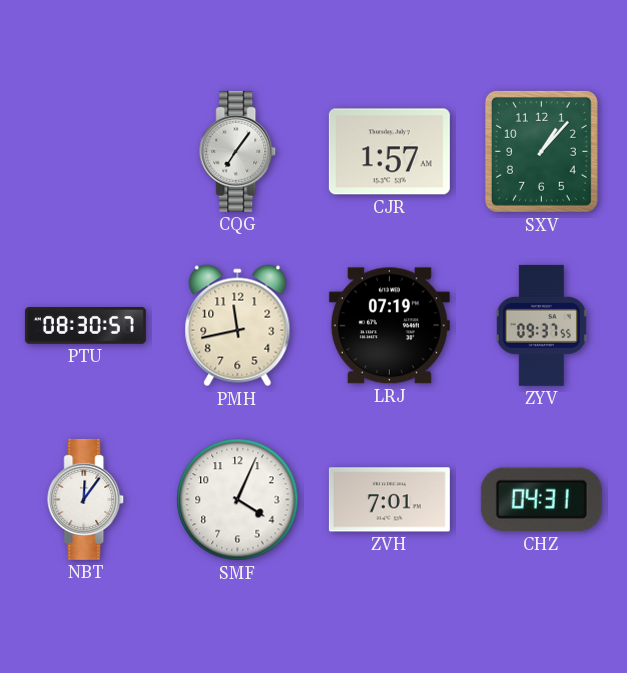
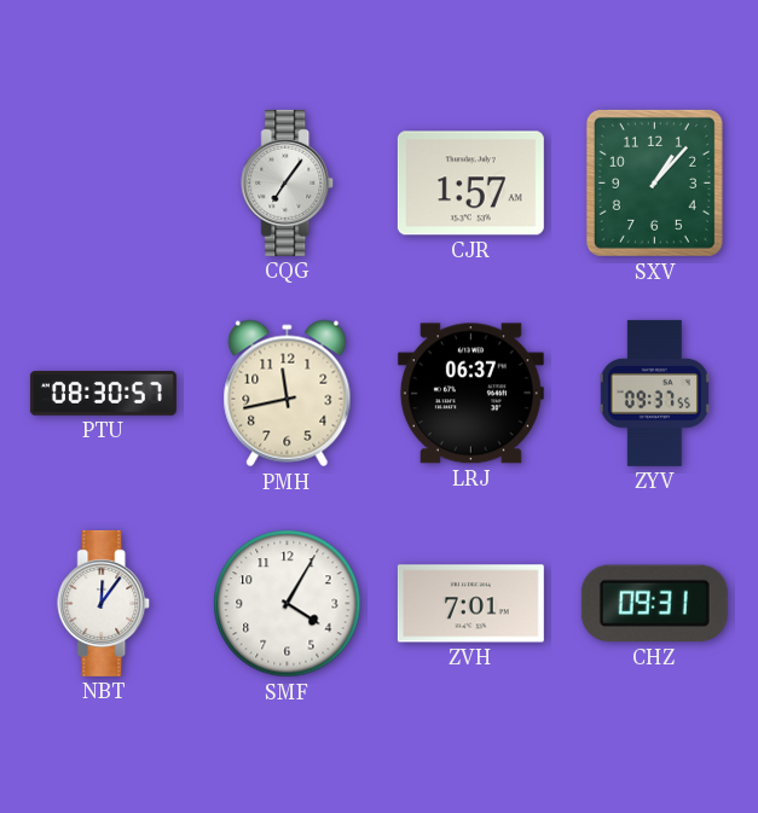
LRJ: 07:19 -> 06:37 (470, 394)
SMF: 4:04 -> 4:05 (288, 604)
CHZ: 04:31 -> 09:31 (654, 604)
